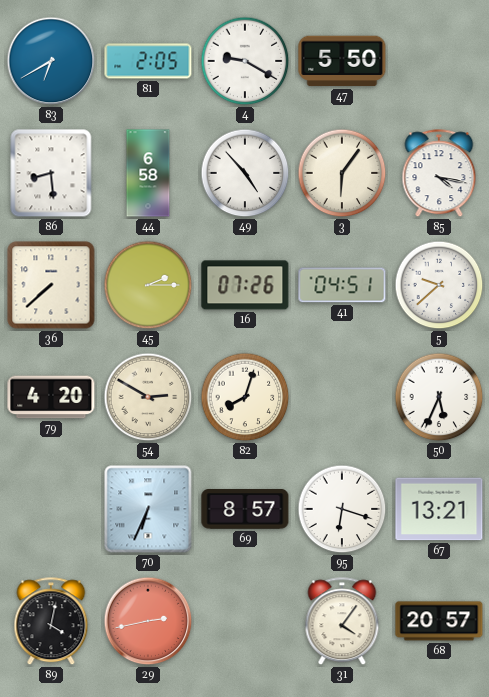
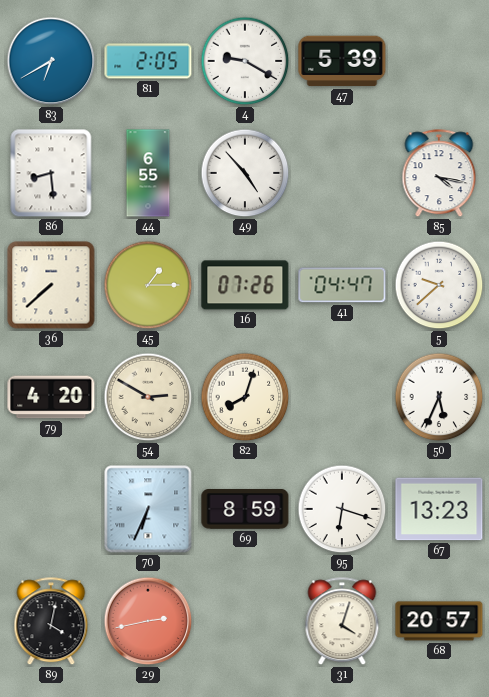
47: 5:50 -> 5:39 (342, 61)
44: 6:58 -> 6:55 (148, 173)
3: 6:06 -> none (342, 173)
45: 2:15 -> 1:15 (148, 285)
41: 04:51 -> 04:47 (342, 285)
69: 8:57 -> 8:59 (245, 510)
67: 13:21 -> 13:23 (439, 509)
31: 4:06 -> 4:03 (342, 622)
